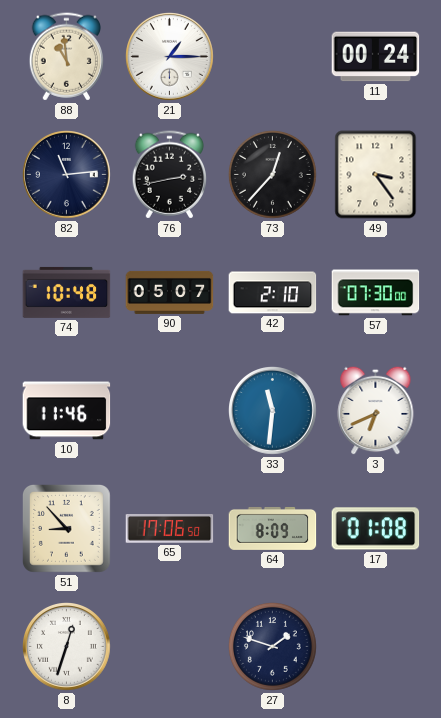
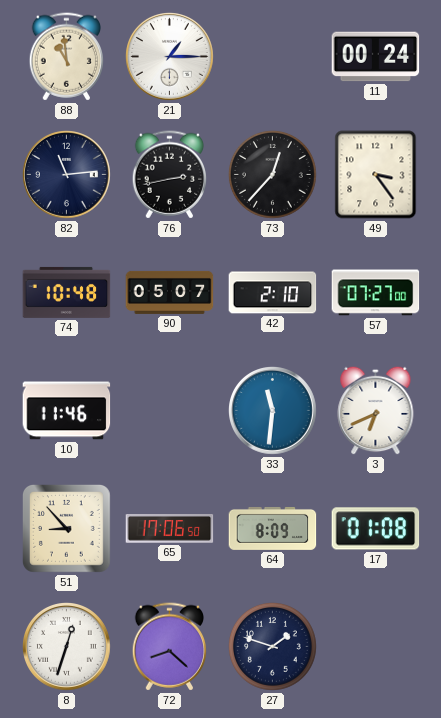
57: 07:30 -> 07:27 (376, 293)
72: none -> 8:22 (169, 647)
